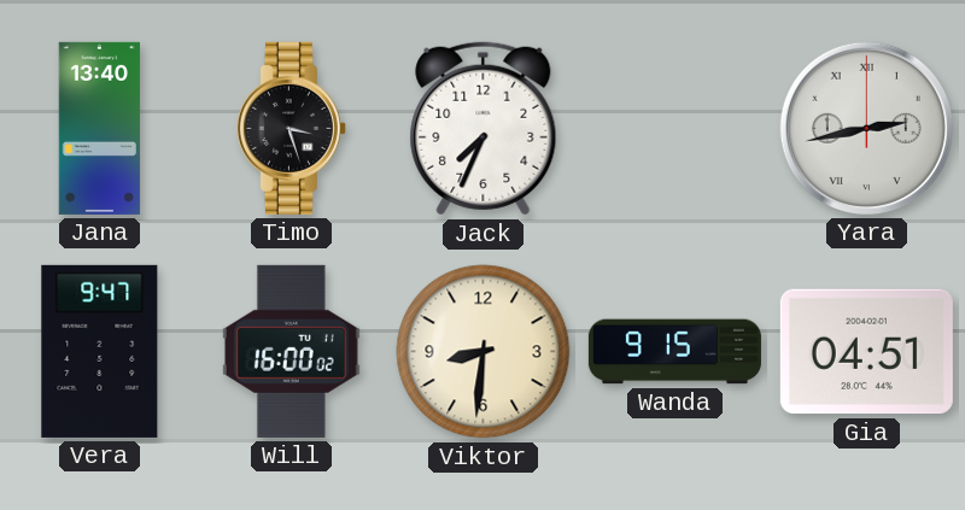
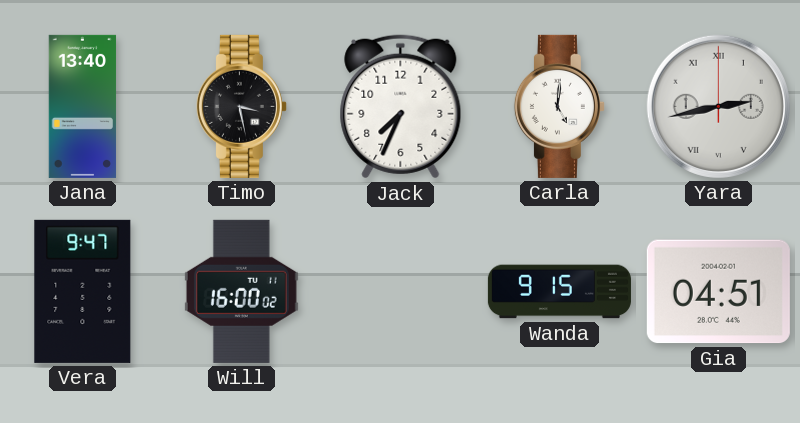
Timo: 3:27 -> 3:28 (241, 106)
Carla: none -> 5:01 (559, 106)
Viktor: 8:31 -> none (484, 352)
